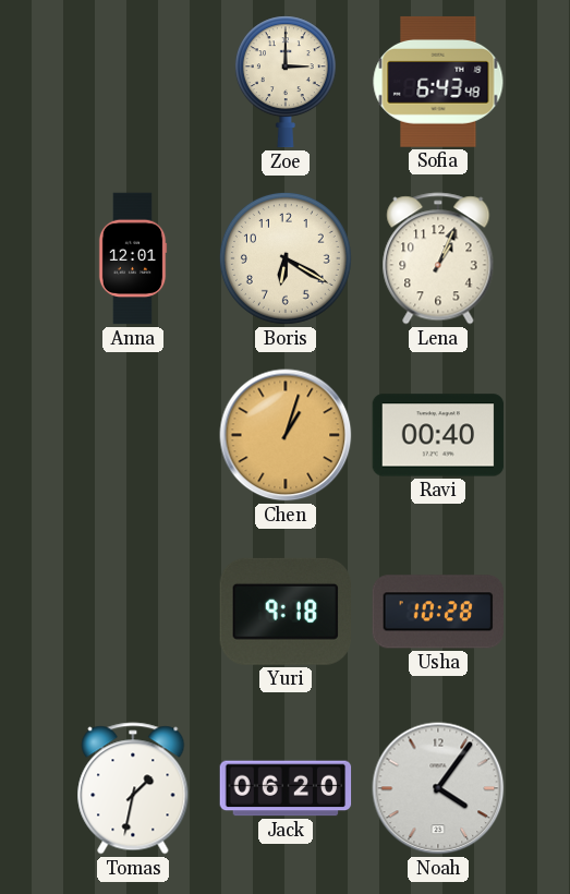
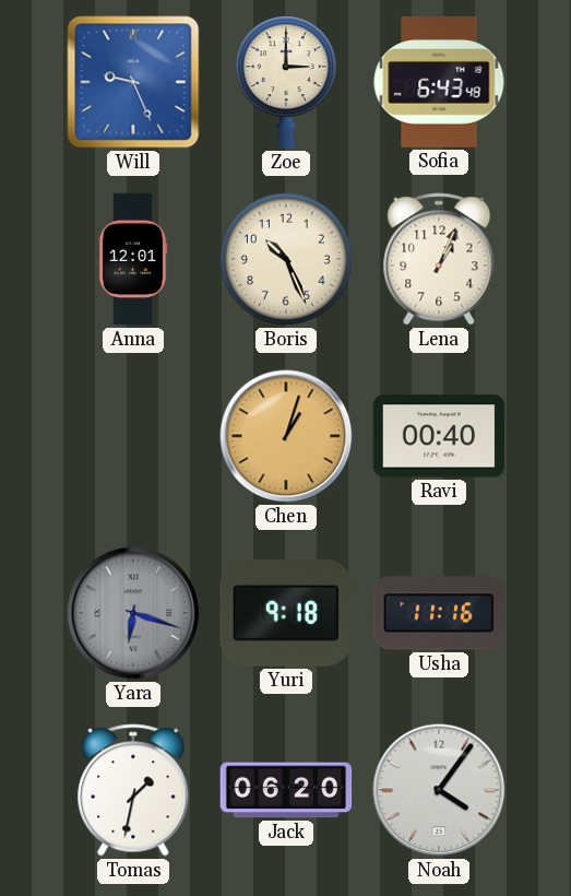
Will: none -> 9:26 (133, 82)
Boris: 6:20 -> 10:26 (286, 259)
Yara: none -> 6:18 (133, 613)
Usha: 10:28 -> 11:16 (438, 613)
